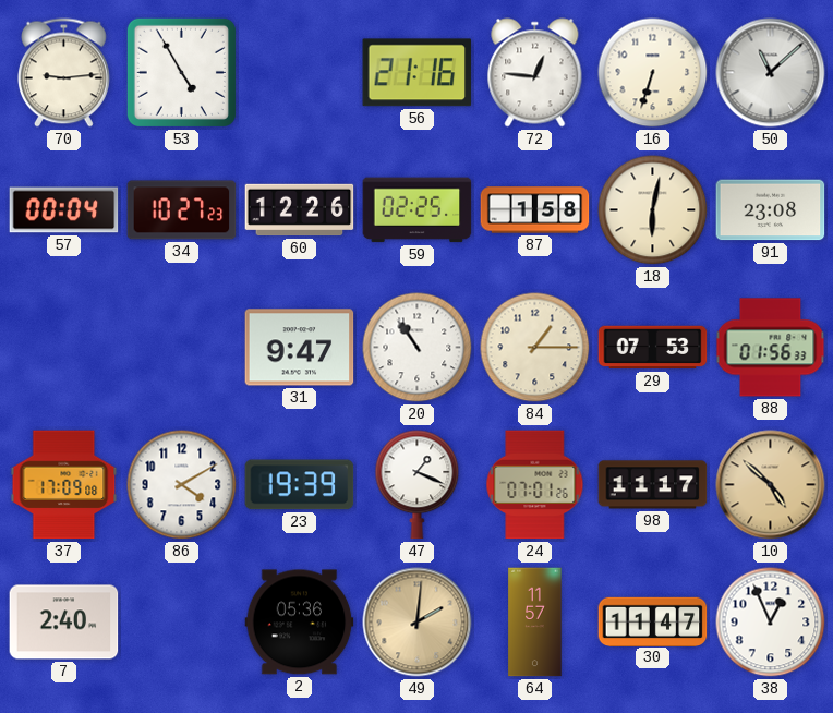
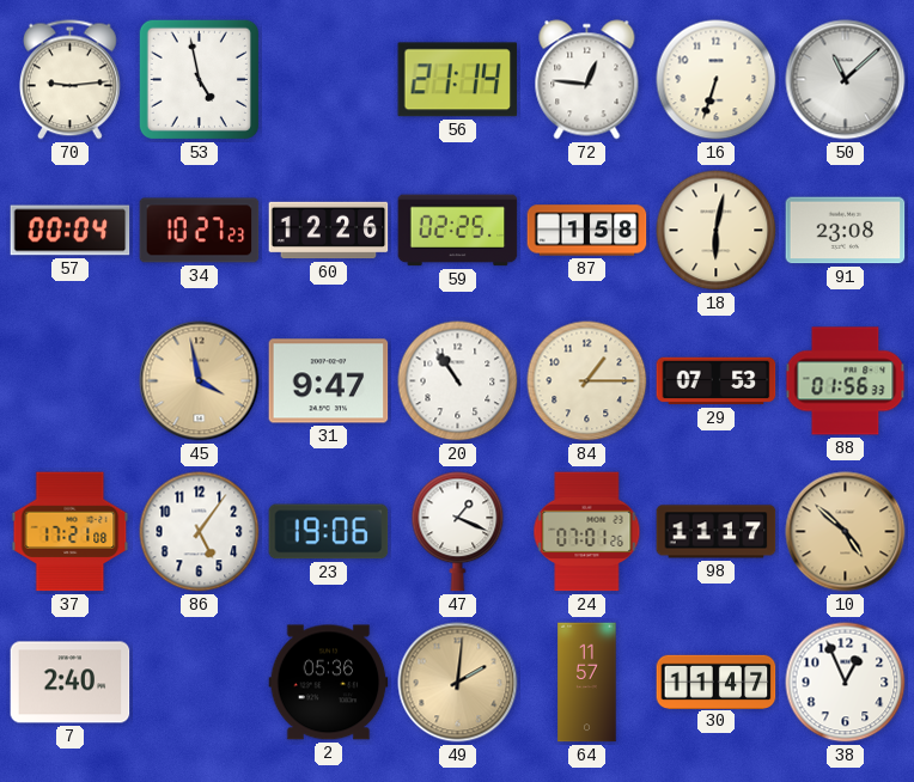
53: 4:55 -> 4:58 (199, 79)
56: 21:16 -> 21:14 (458, 80)
45: none -> 3:58 (200, 381)
37: 17:09 -> 17:21 (71, 532)
86: 4:10 -> 5:06 (200, 532)
23: 19:39 -> 19:06 (329, 532)
